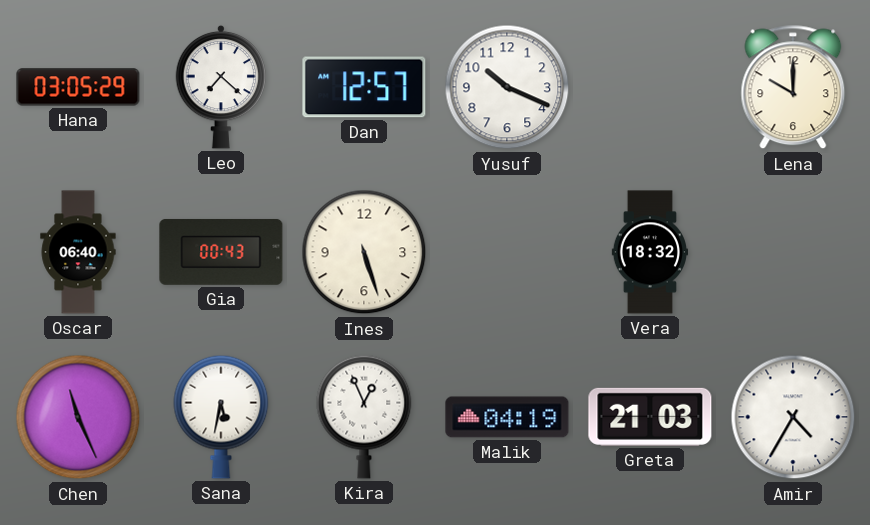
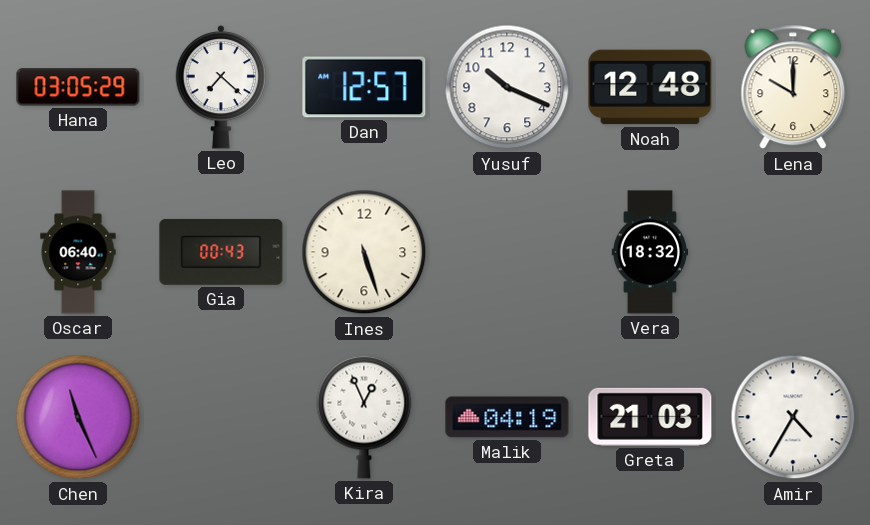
Noah: none -> 12:48 (650, 87)
Sana: 5:32 -> none (221, 417)
